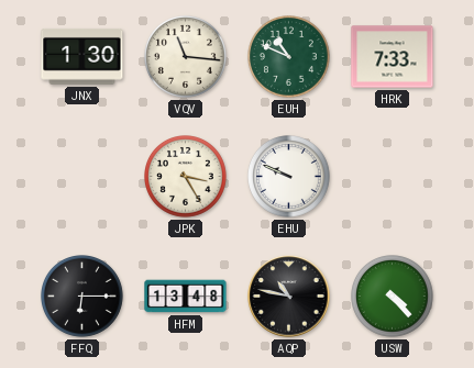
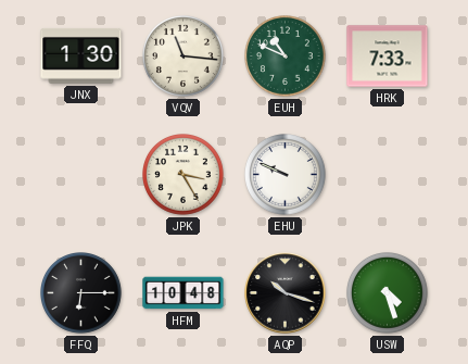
HFM: 13:48 -> 10:48 (184, 293)
AQP: 10:47 -> 10:18 (286, 293)
USW: 4:23 -> 4:27 (388, 293)
